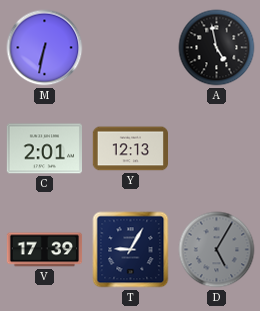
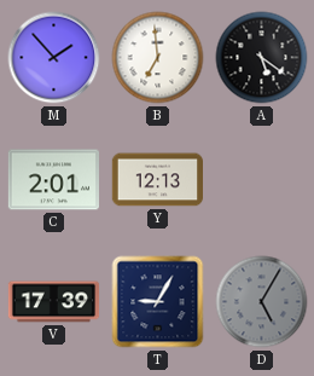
M: 6:32 -> 1:53 (54, 58)
B: none -> 6:59 (158, 58)
A: 4:58 -> 5:21 (262, 58)
